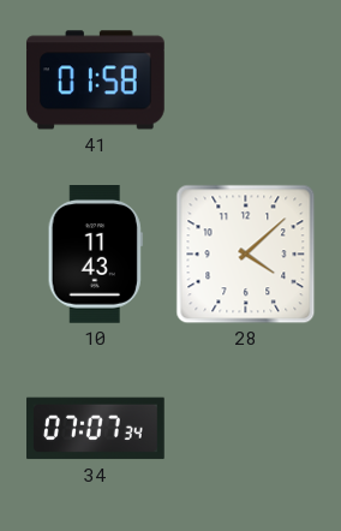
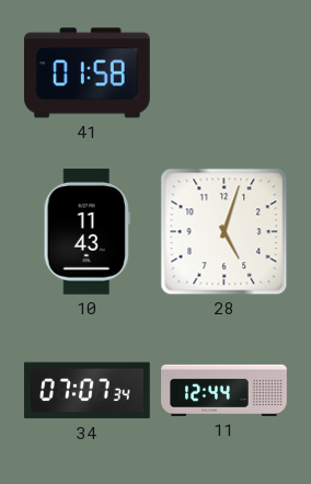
28: 4:08 -> 5:03 (224, 232)
11: none -> 12:44 (224, 390)
